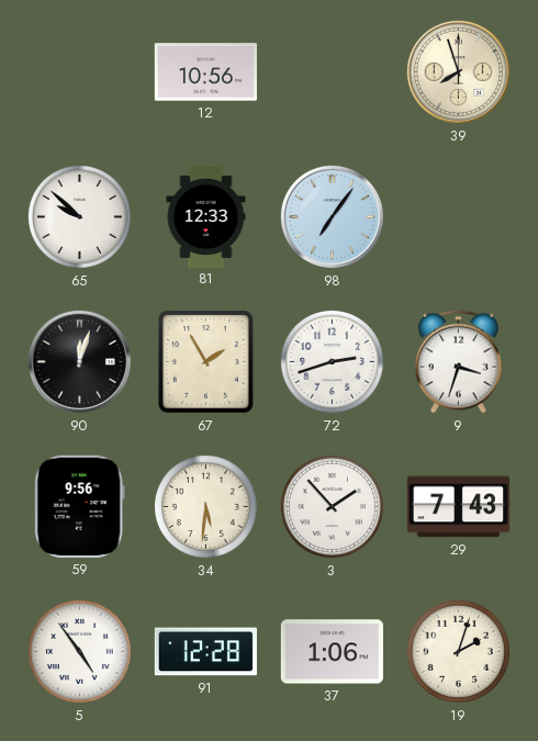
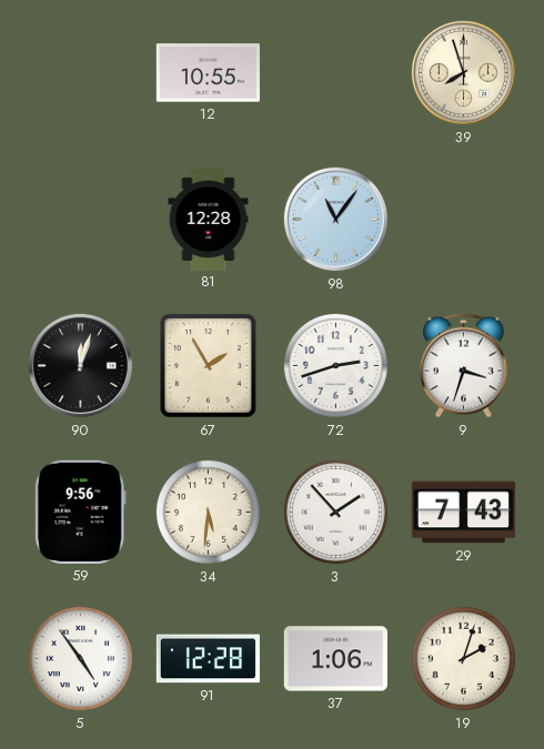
12: 10:56 -> 10:55 (208, 73)
65: 9:52 -> none (79, 216)
81: 12:33 -> 12:28 (209, 219)
98: 7:06 -> 11:06 (335, 219)
